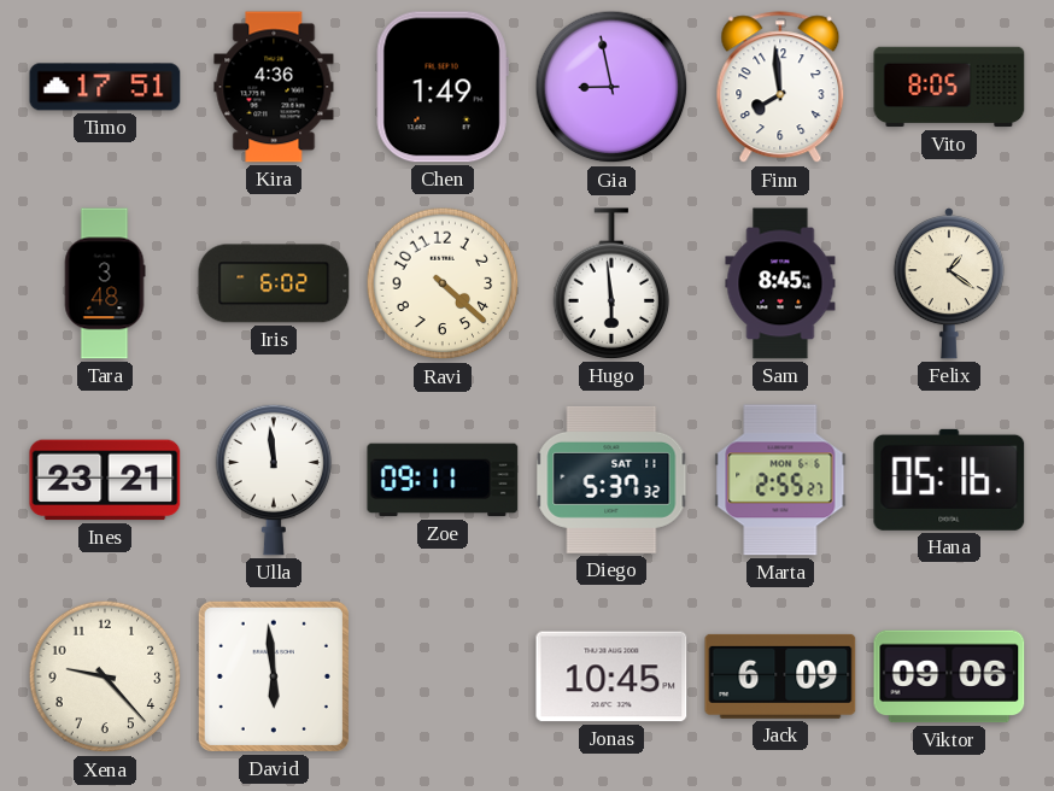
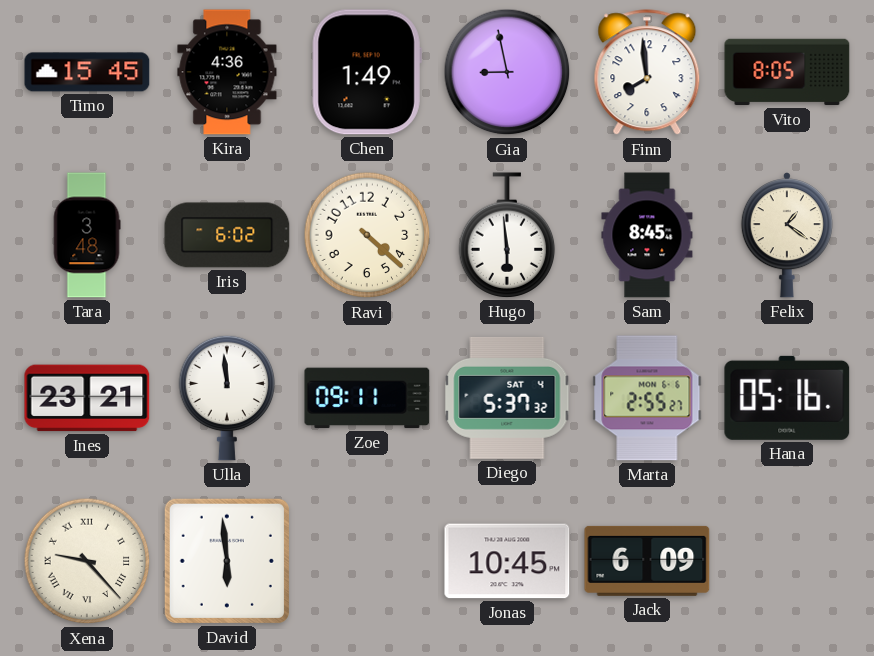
Timo: 17:51 -> 15:45 (87, 72)
Diego date: SAT 11 -> SAT 4 (507, 398)
Xena numerals: Arabic -> Roman (87, 561)
Viktor: 09:06 -> none (949, 676)
